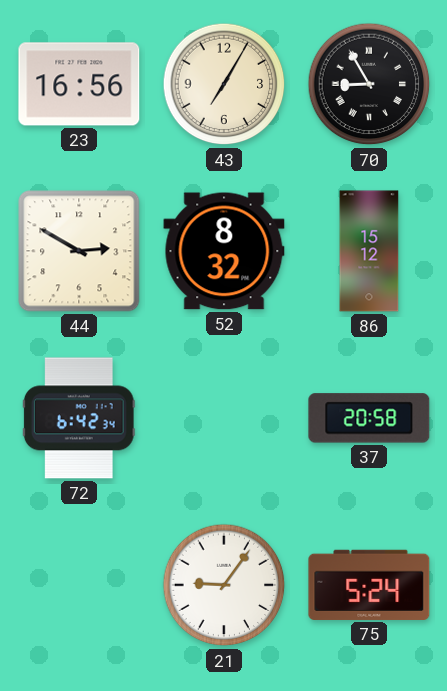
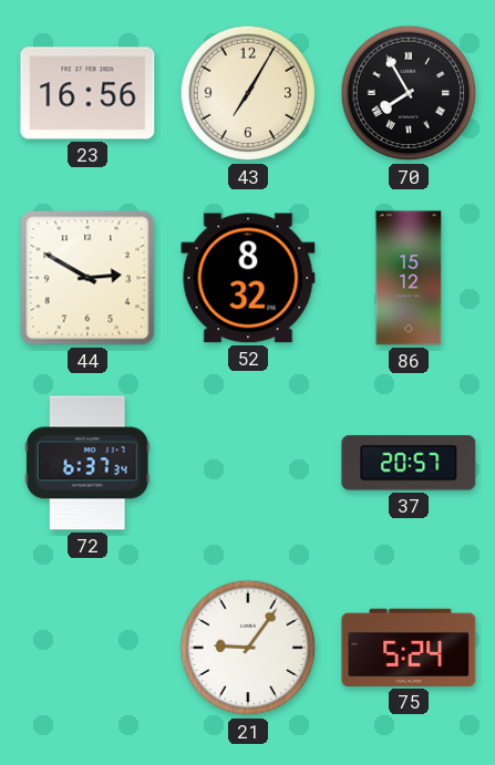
70: 8:55 -> 7:55 (409, 93)
72: 6:42 -> 6:37 (87, 463)
37: 20:58 -> 20:57 (409, 463)
